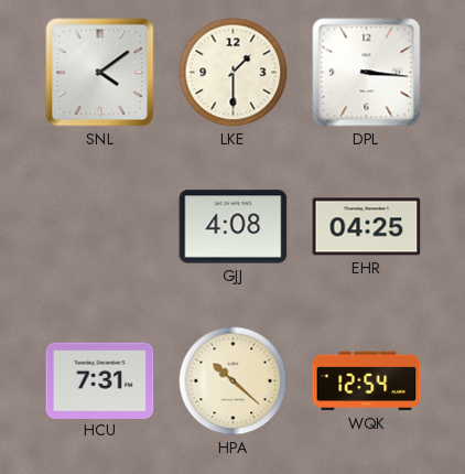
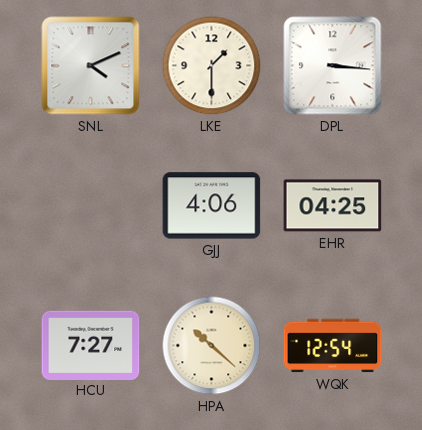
SNL: 4:09 -> 4:11 (91, 66)
GJJ: 4:08 -> 4:06 (212, 206)
HCU: 7:31 -> 7:27 (91, 345)
